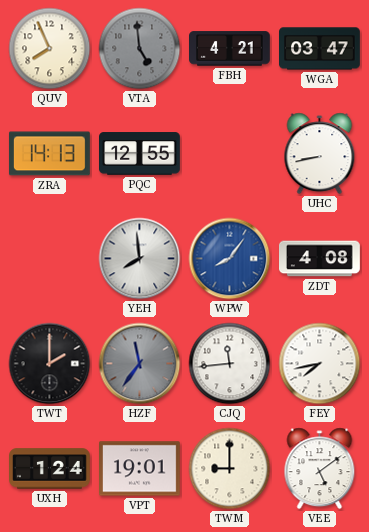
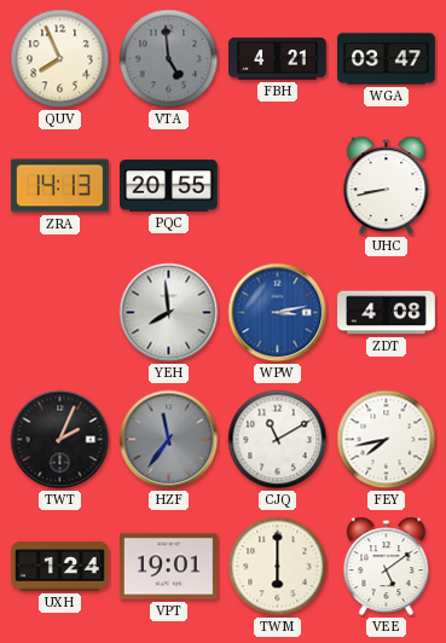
PQC: 12:55 -> 20:55 (169, 186)
WPW: 8:06 -> 3:13 (278, 313)
TWT: 2:00 -> 2:04 (60, 440)
CJQ: 11:44 -> 11:10 (278, 440)
TWM: 9:00 -> 6:00 (278, 567)
